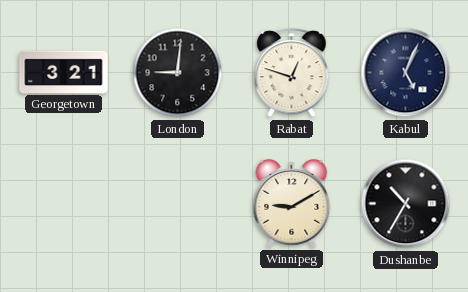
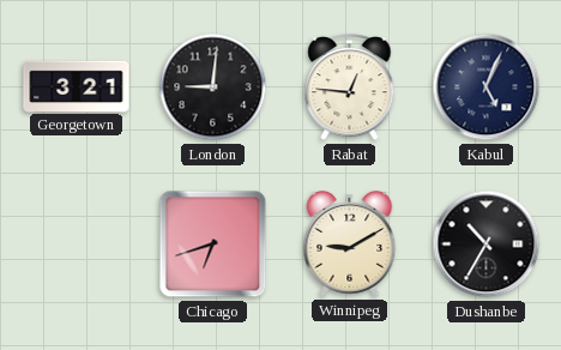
Rabat: 12:48 -> 12:46 (350, 89)
Chicago: none -> 6:42 (213, 245)
